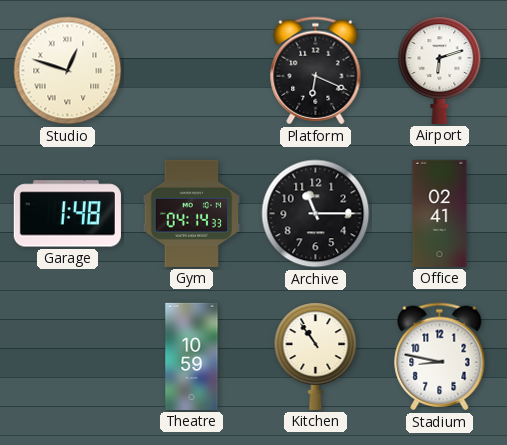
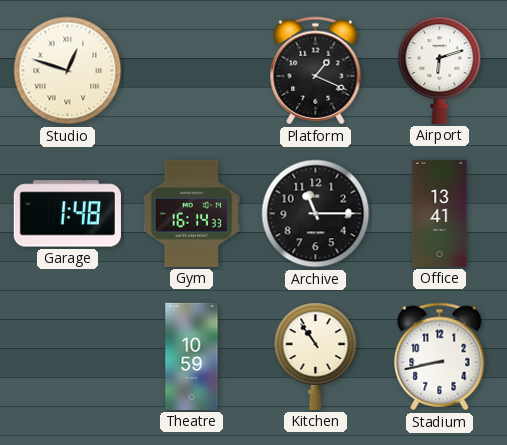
Platform: 6:19 -> 1:19 (316, 71)
Gym: 04:14 -> 16:14 (192, 213)
Office: 02:41 -> 13:41 (440, 213)
Stadium: 8:47 -> 8:43 (440, 357)
